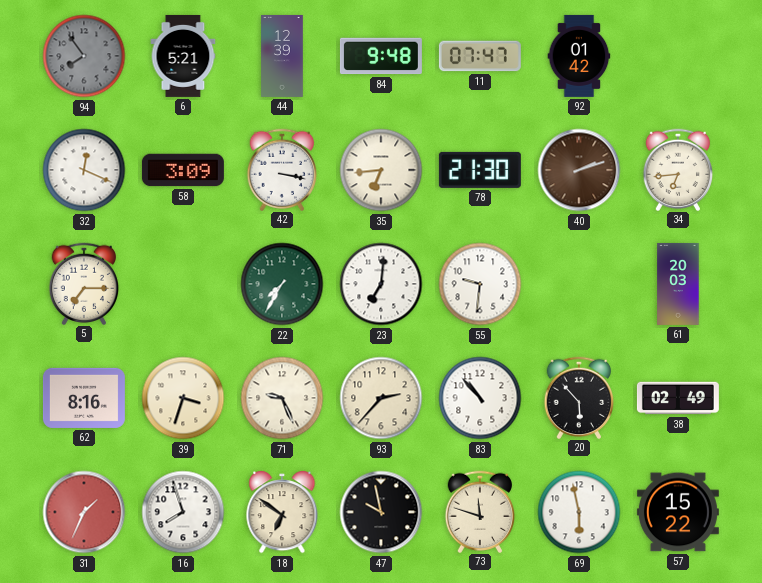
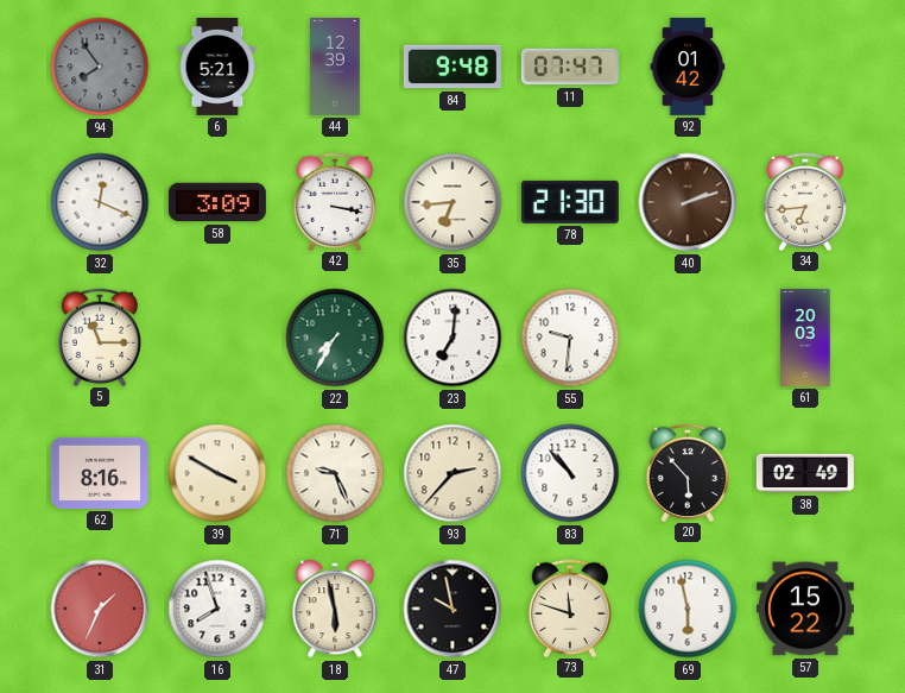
5: 7:15 -> 11:15 (100, 336)
39: 3:33 -> 3:50 (217, 473)
18: 6:51 -> 5:58 (335, 609)
